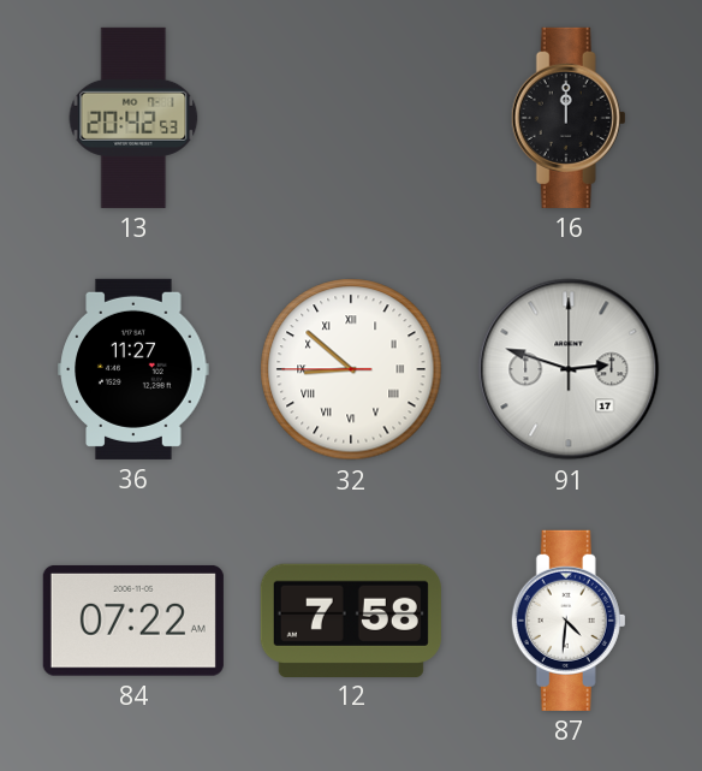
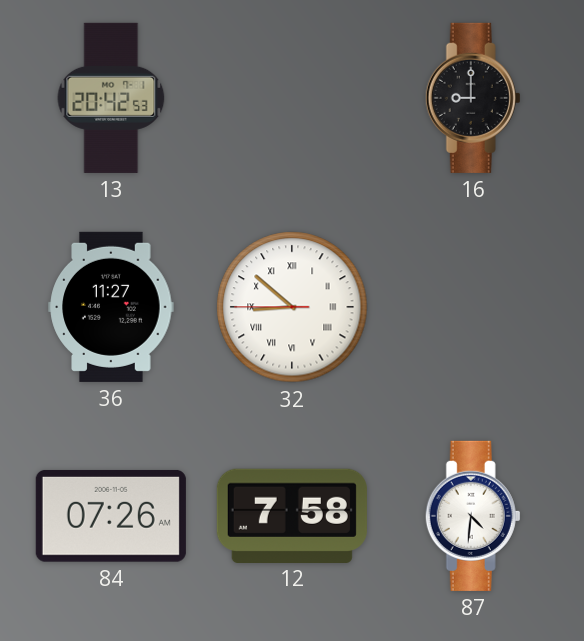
16: 12:00 -> 9:00 (473, 98)
91: 2:48 -> none (569, 369)
84: 07:22 -> 07:26 (111, 516)
